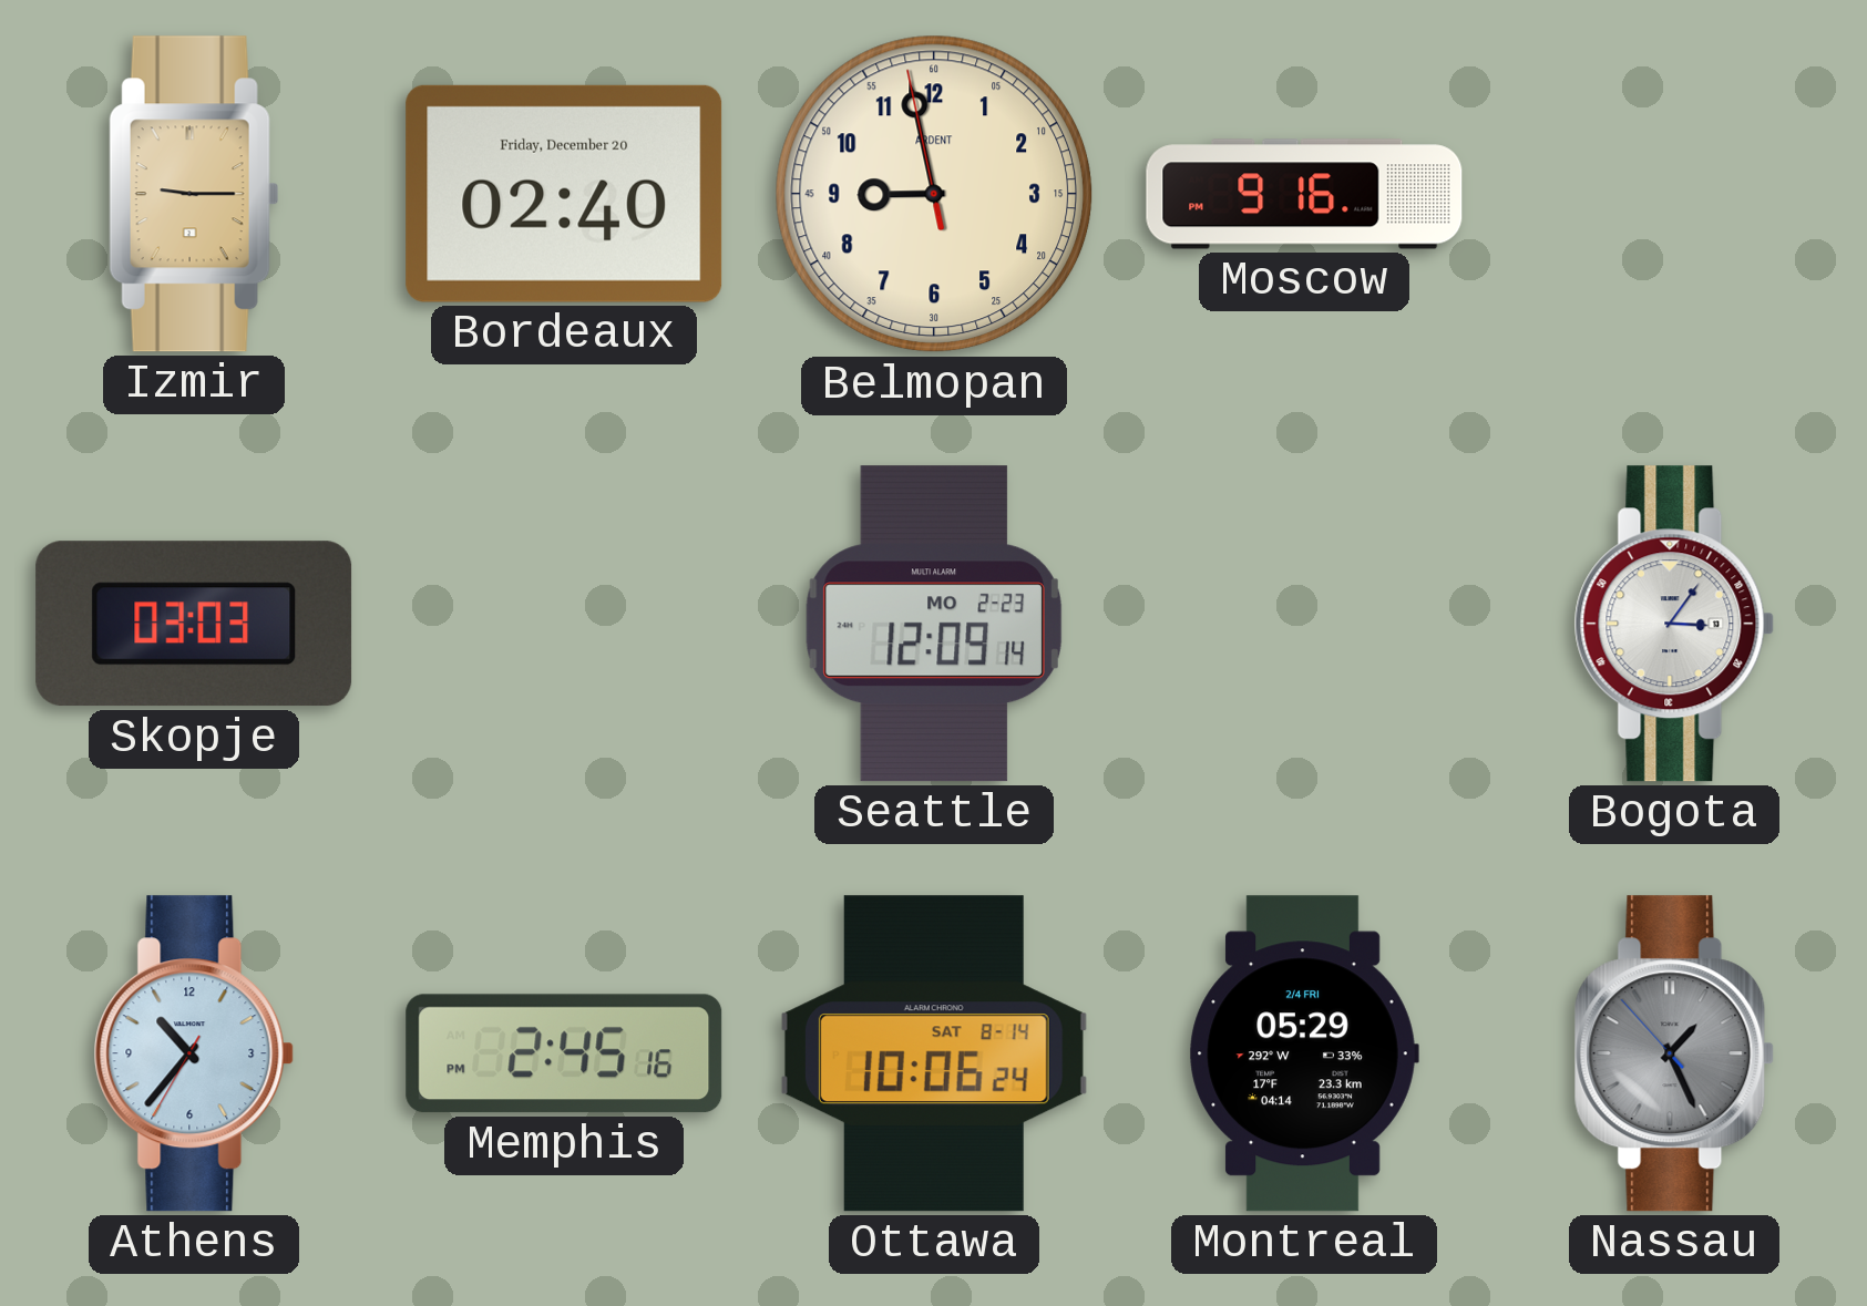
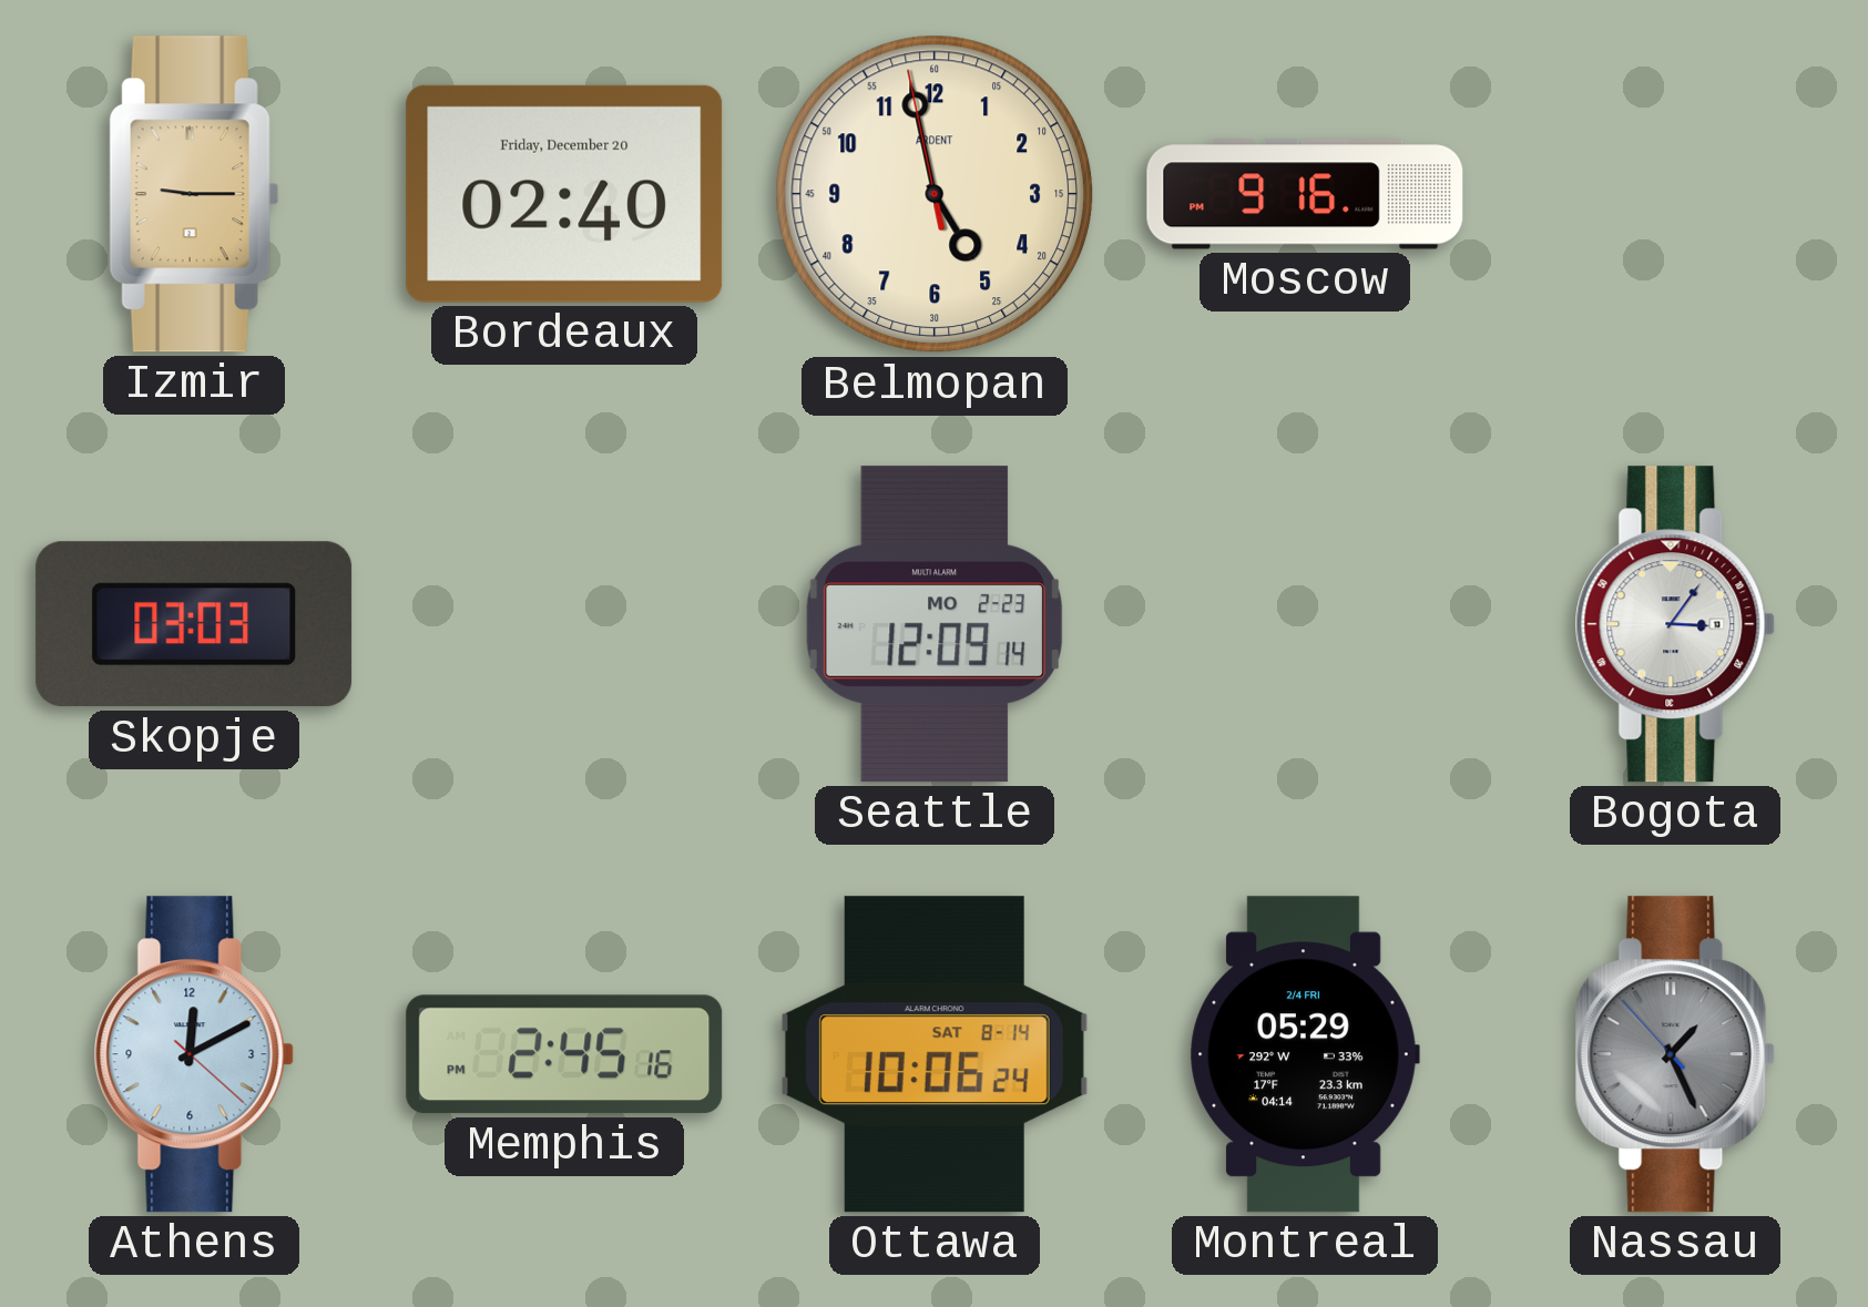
Belmopan: 8:57 -> 4:57 (935, 194)
Athens: 10:36 -> 12:10 (194, 1054)
